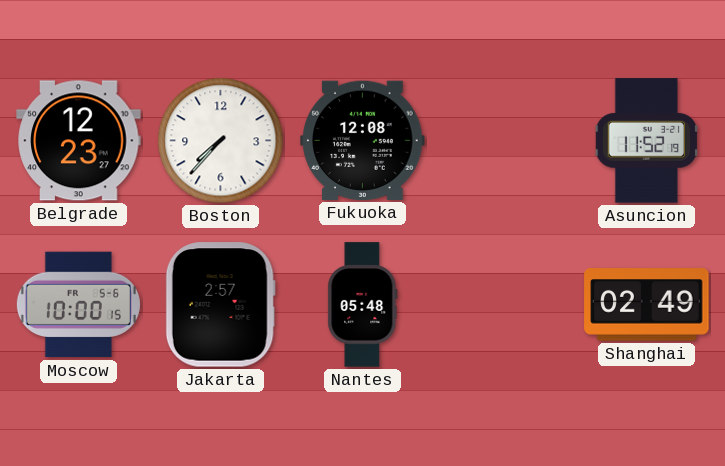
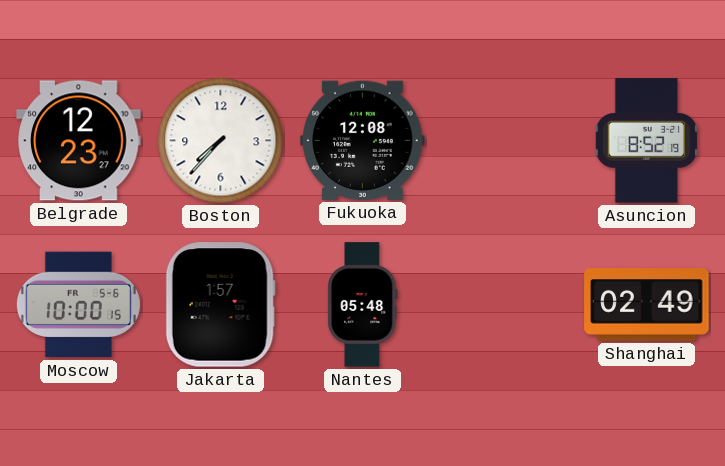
Asuncion: 11:52 -> 8:52 (646, 141)
Jakarta: 2:57 -> 1:57 (220, 305)
